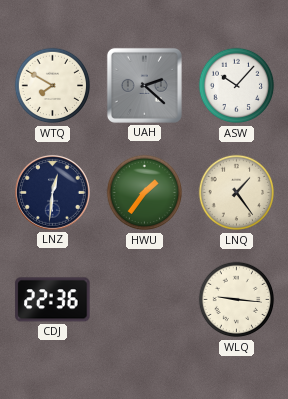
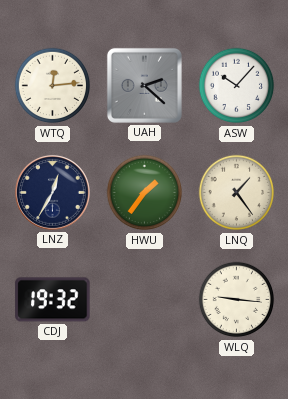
WTQ: 7:50 -> 12:14 (53, 86)
LNZ: 12:31 -> 12:35 (52, 192)
CDJ: 22:36 -> 19:32 (53, 300)
